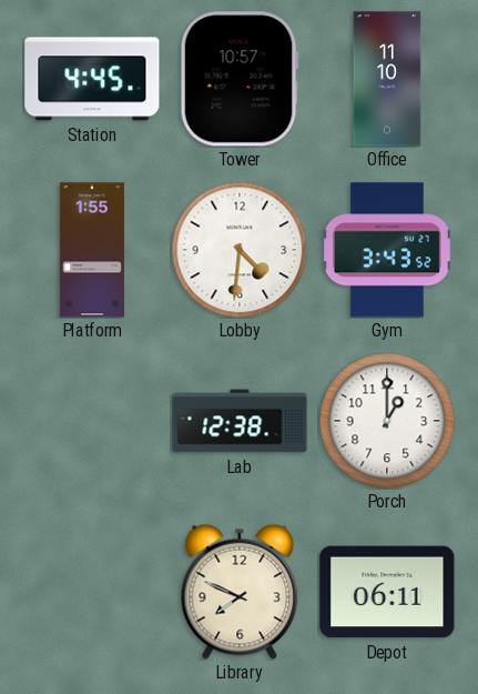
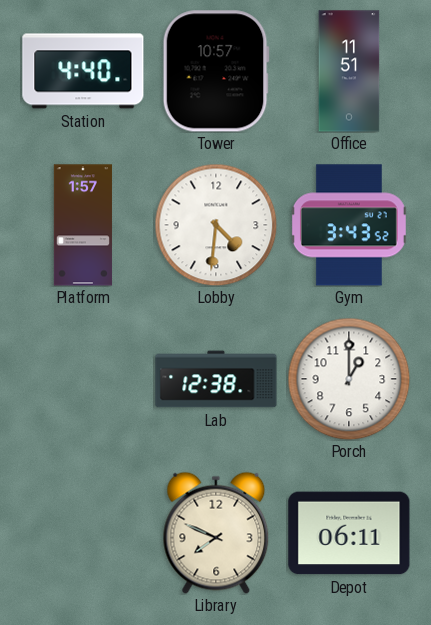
Station: 4:45 -> 4:40 (83, 71)
Office: 11:10 -> 11:51 (349, 71)
Platform: 1:55 -> 1:57 (82, 225)
